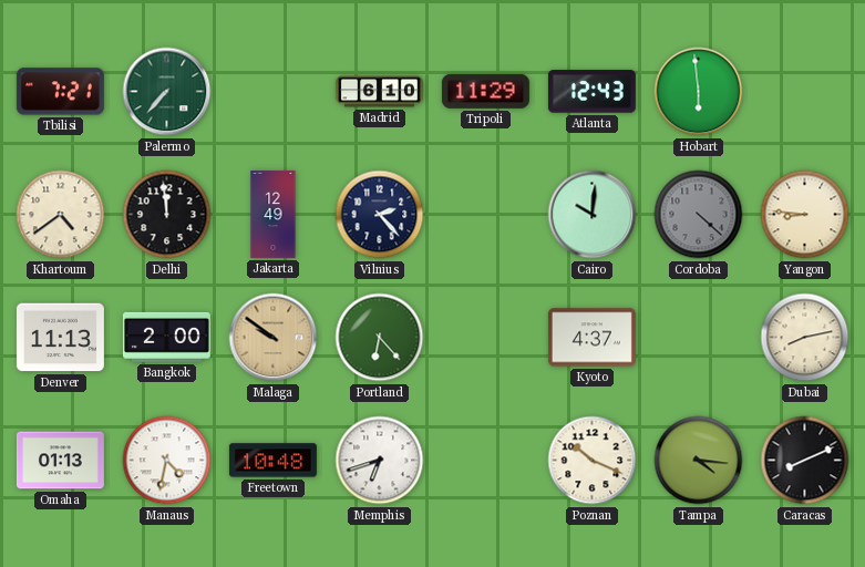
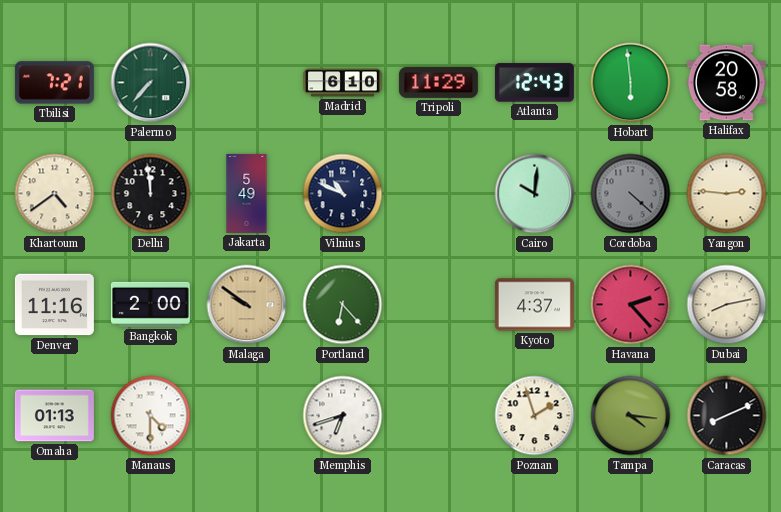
Halifax: none -> 20:58 (726, 83)
Jakarta: 12:49 -> 5:49 (247, 193)
Vilnius: 2:23 -> 10:49 (343, 194)
Yangon: 8:46 -> 2:46 (727, 194)
Denver: 11:13 -> 11:16 (54, 305)
Havana: none -> 2:23 (631, 305)
Manaus: 4:32 -> 4:30 (151, 416)
Freetown: 10:48 -> none (272, 461)
Poznan: 10:19 -> 1:57 (535, 416)
